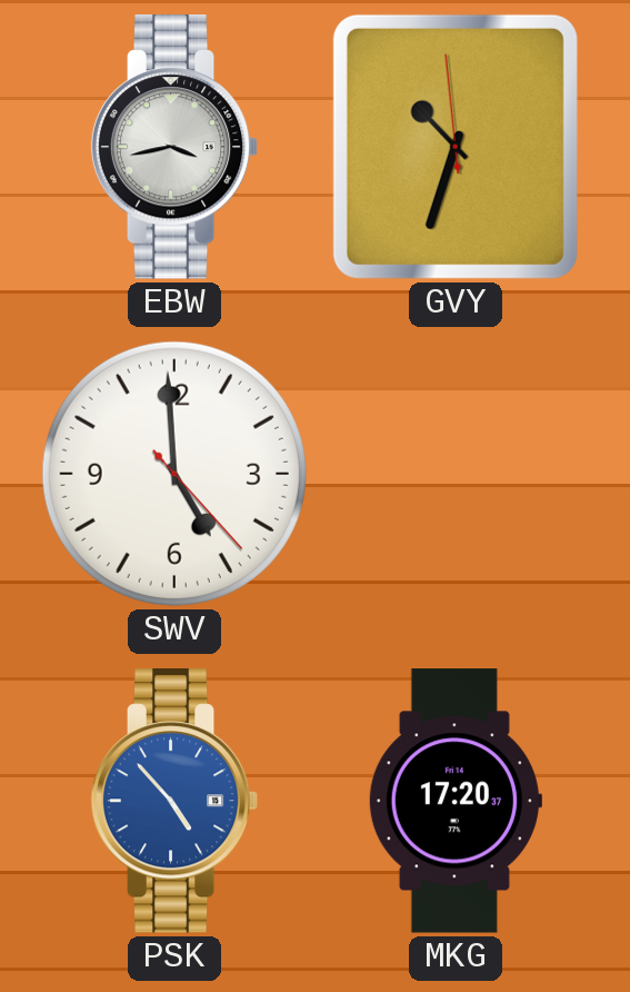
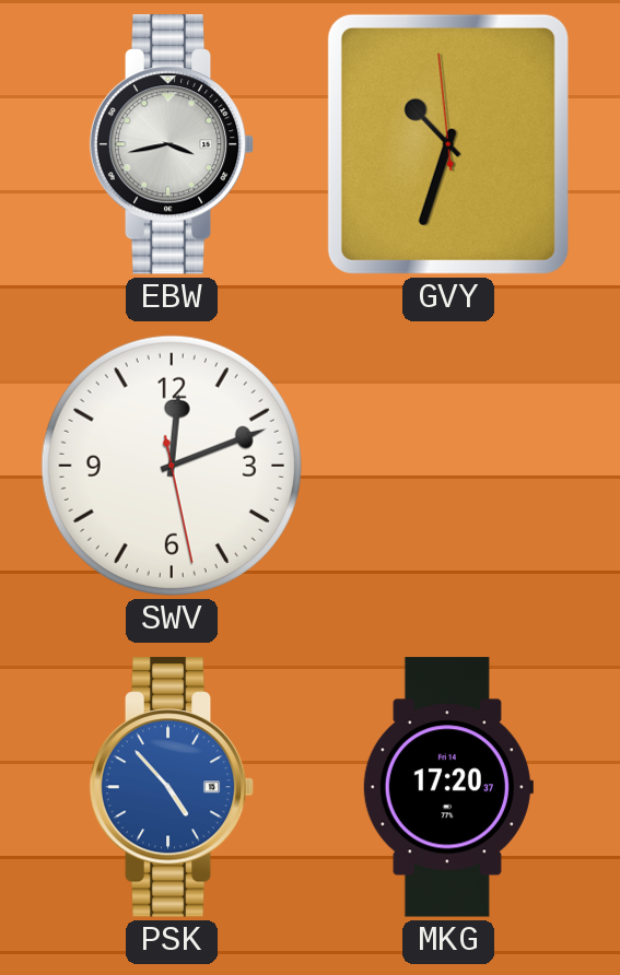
SWV: 4:59 -> 12:11 (172, 466)
